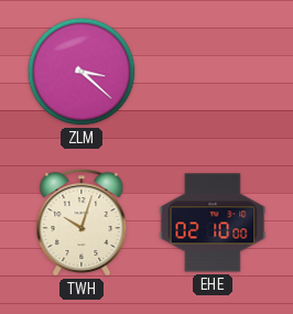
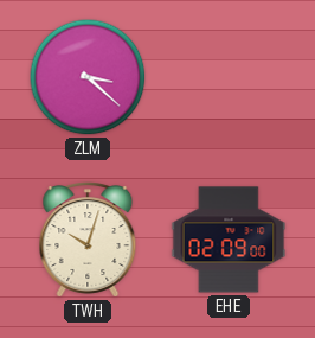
EHE: 02:10 -> 02:09 (229, 240)
